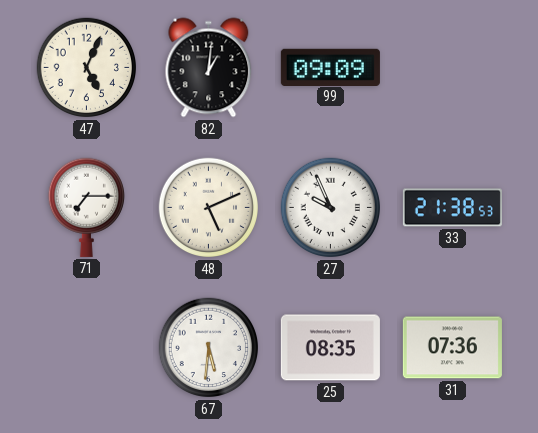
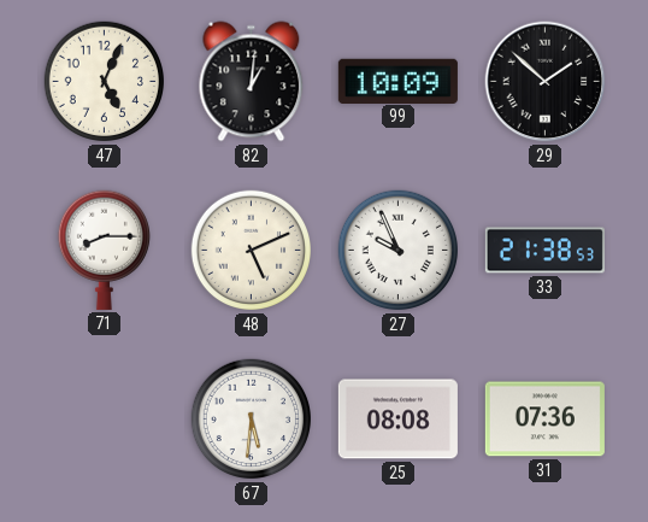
99: 09:09 -> 10:09 (397, 81)
29: none -> 1:52 (546, 82)
71: 7:15 -> 8:15 (104, 250)
25: 08:35 -> 08:08 (397, 420)
